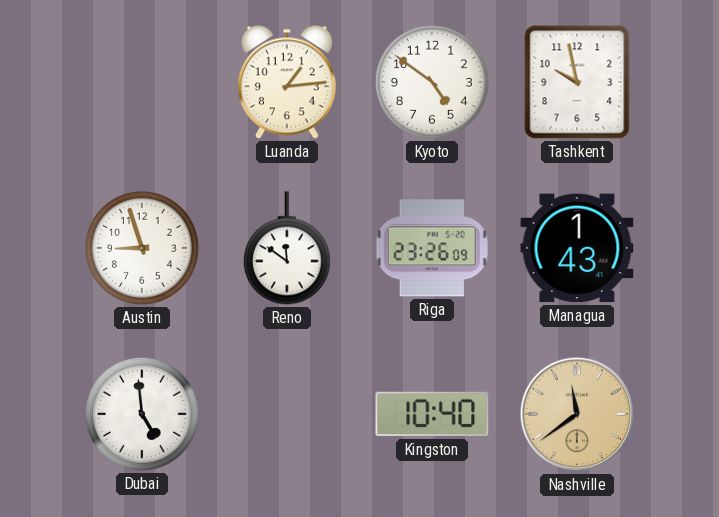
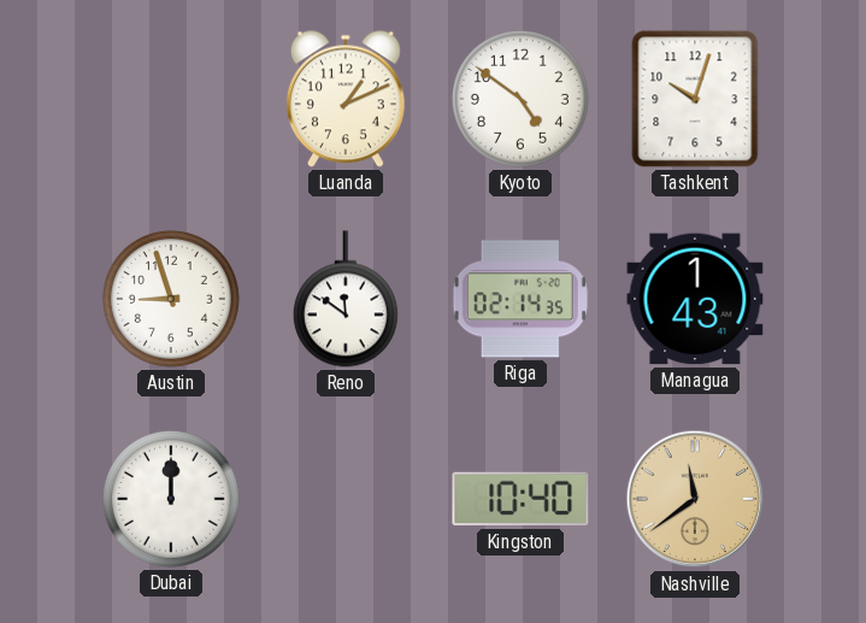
Luanda: 1:14 -> 1:11 (346, 99)
Tashkent: 9:58 -> 10:03 (695, 99)
Riga: 23:26 -> 02:14 (520, 299)
Dubai: 4:59 -> 12:00 (171, 499)
